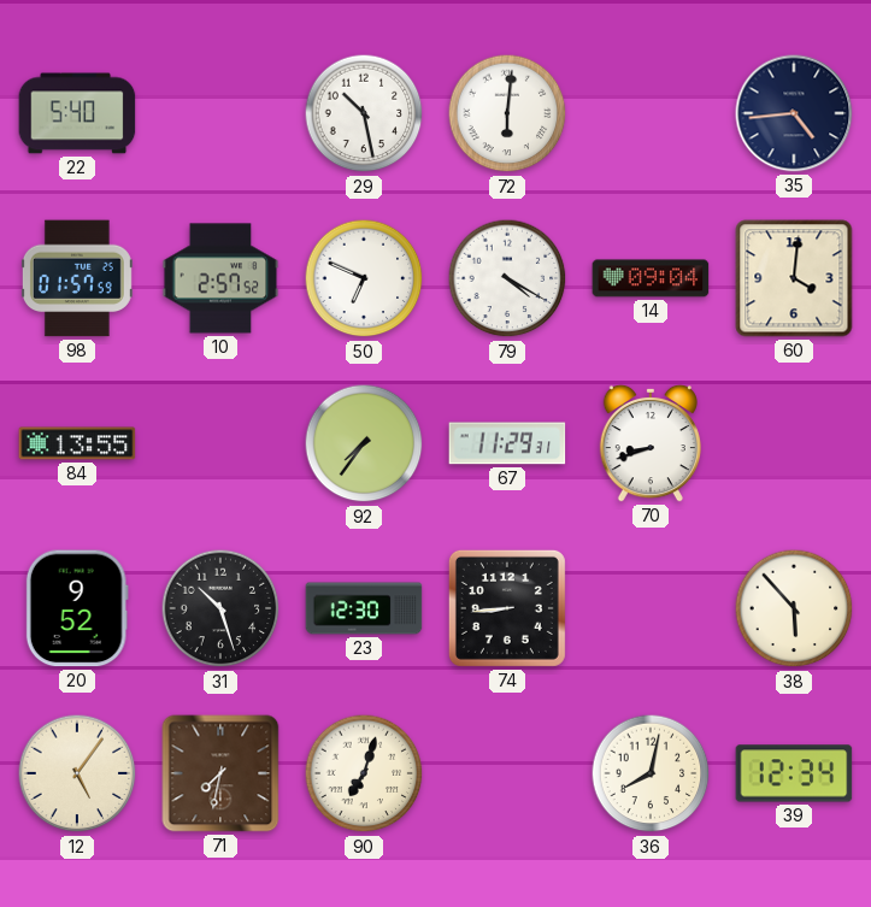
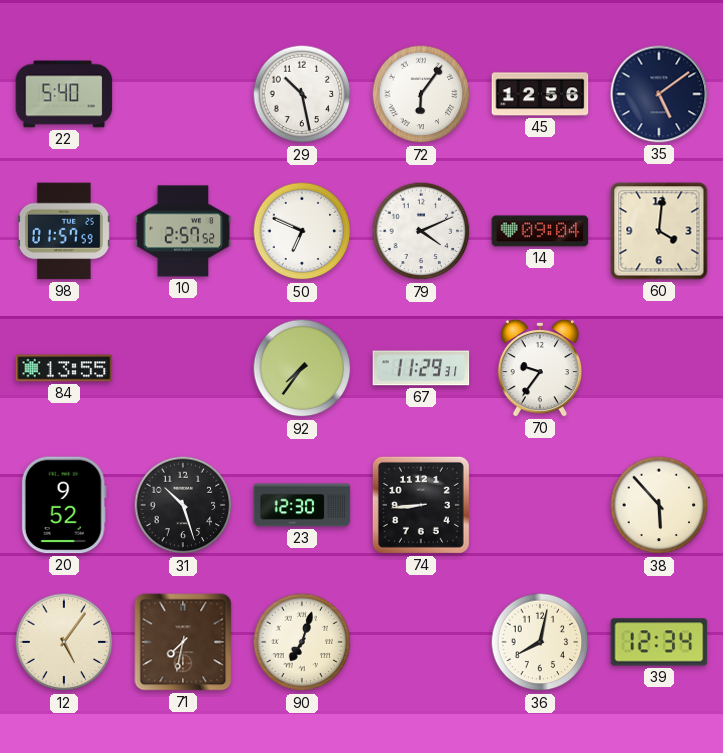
72: 6:01 -> 6:06 (421, 94)
45: none -> 12:56 (540, 94)
35: 4:44 -> 5:09 (659, 94)
79: 4:20 -> 4:11 (421, 231)
70: 8:42 -> 9:36 (540, 368)
